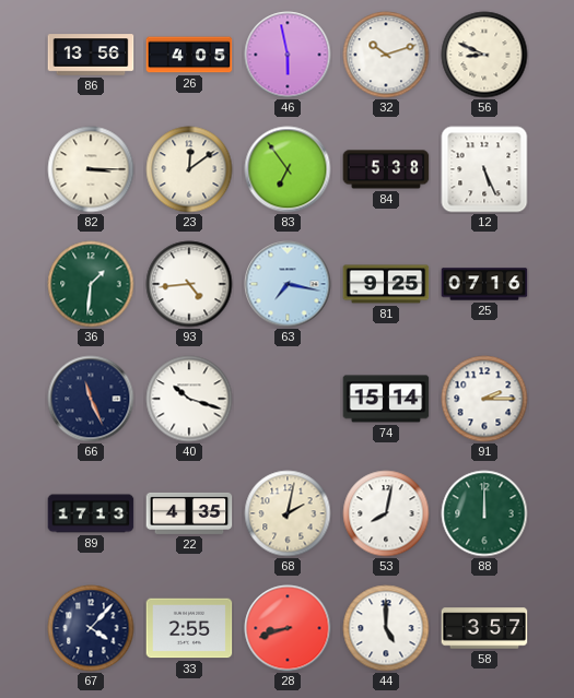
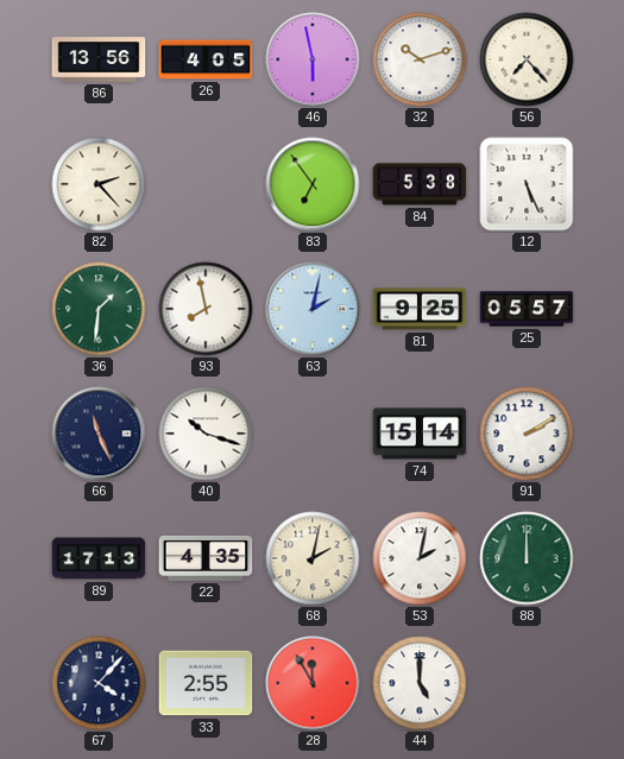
56: 8:49 -> 7:23 (527, 59)
82: 3:15 -> 2:23 (99, 184)
23: 12:09 -> none (189, 169)
93: 4:44 -> 7:58 (206, 309)
63: 7:17 -> 2:02 (313, 309)
25: 07:16 -> 05:57 (527, 309)
91: 2:15 -> 2:10 (527, 434)
53: 8:02 -> 2:02 (420, 558)
28: 8:42 -> 11:55 (313, 683)
58: 3:57 -> none (484, 628)
